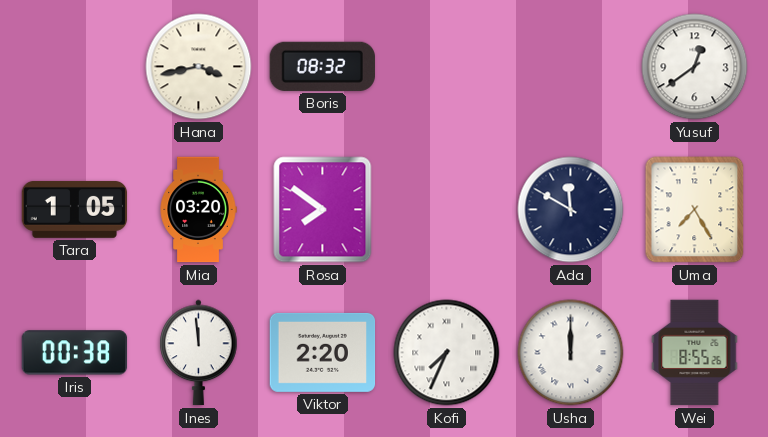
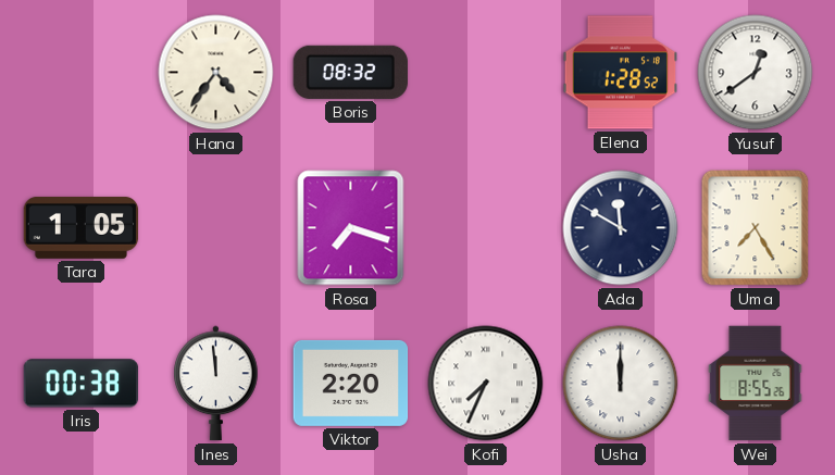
Hana: 3:43 -> 4:36 (216, 73)
Elena: none -> 1:28 (621, 73)
Mia: 03:20 -> none (198, 210)
Rosa: 7:51 -> 7:18 (351, 228)
